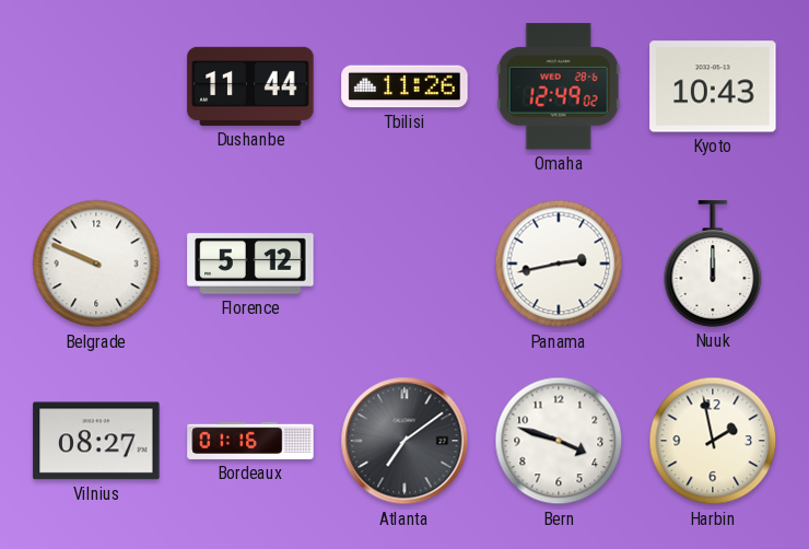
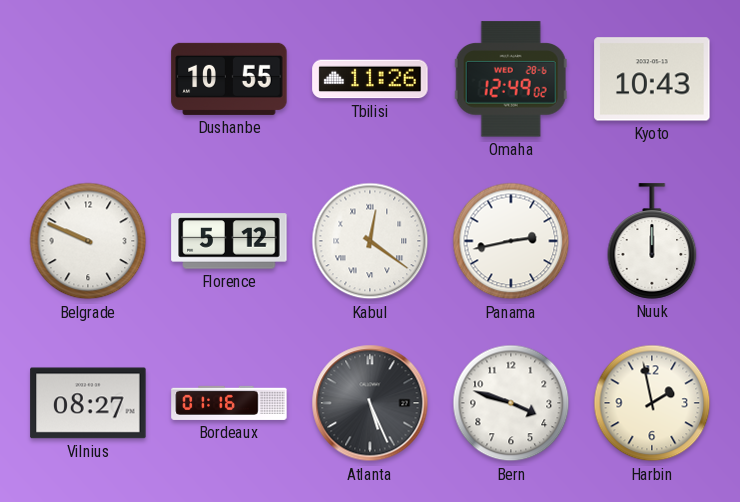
Dushanbe: 11:44 -> 10:55 (229, 79)
Kabul: none -> 12:21 (370, 241)
Atlanta: 7:09 -> 5:26 (370, 403)
